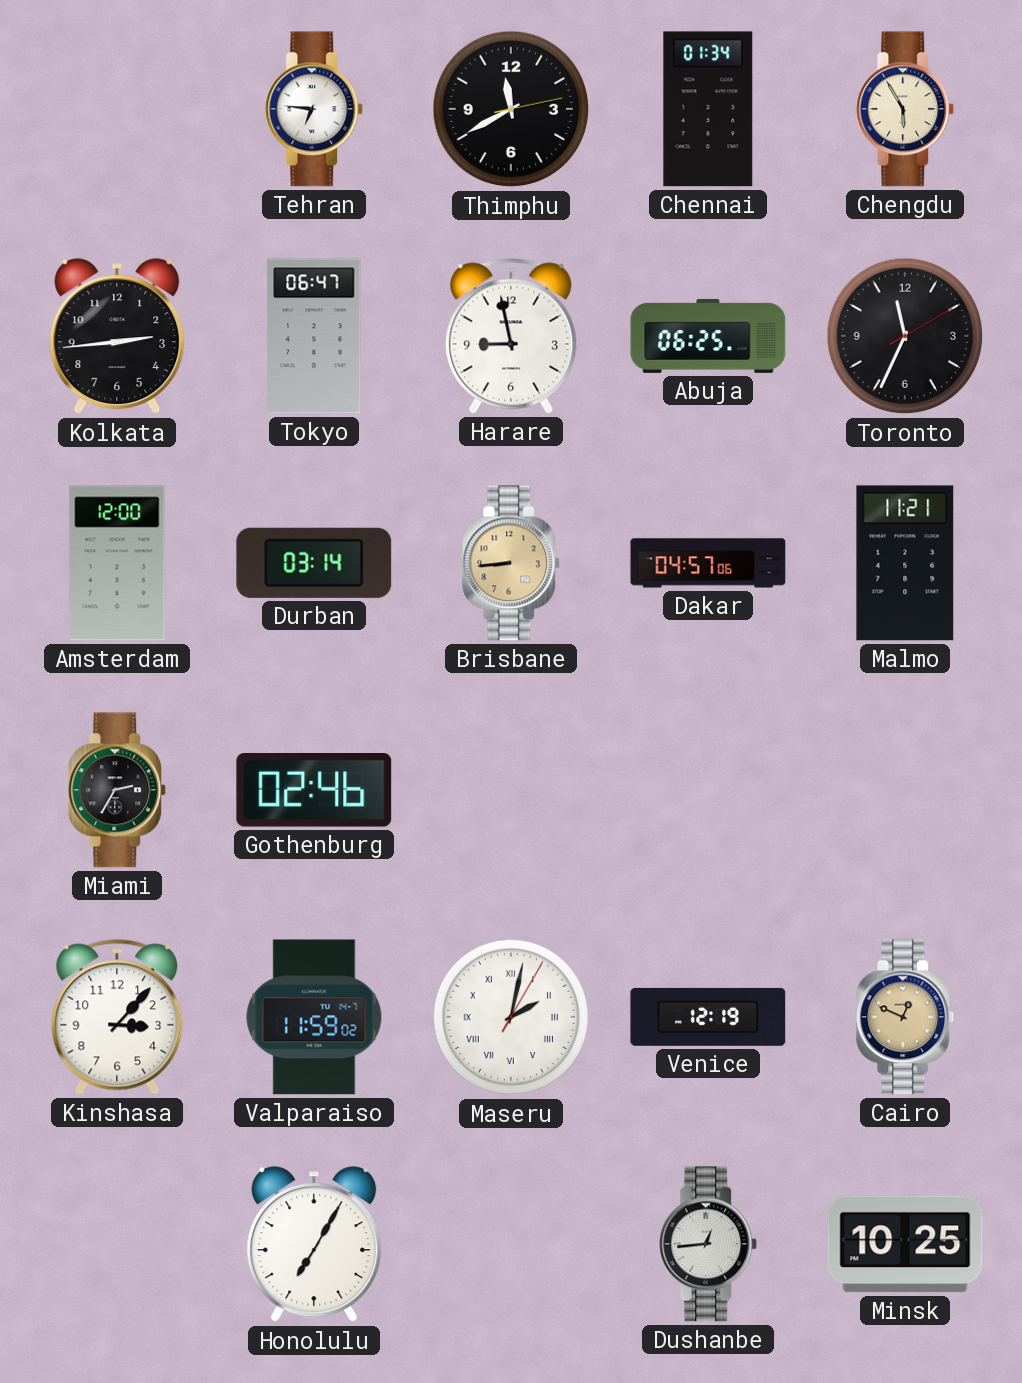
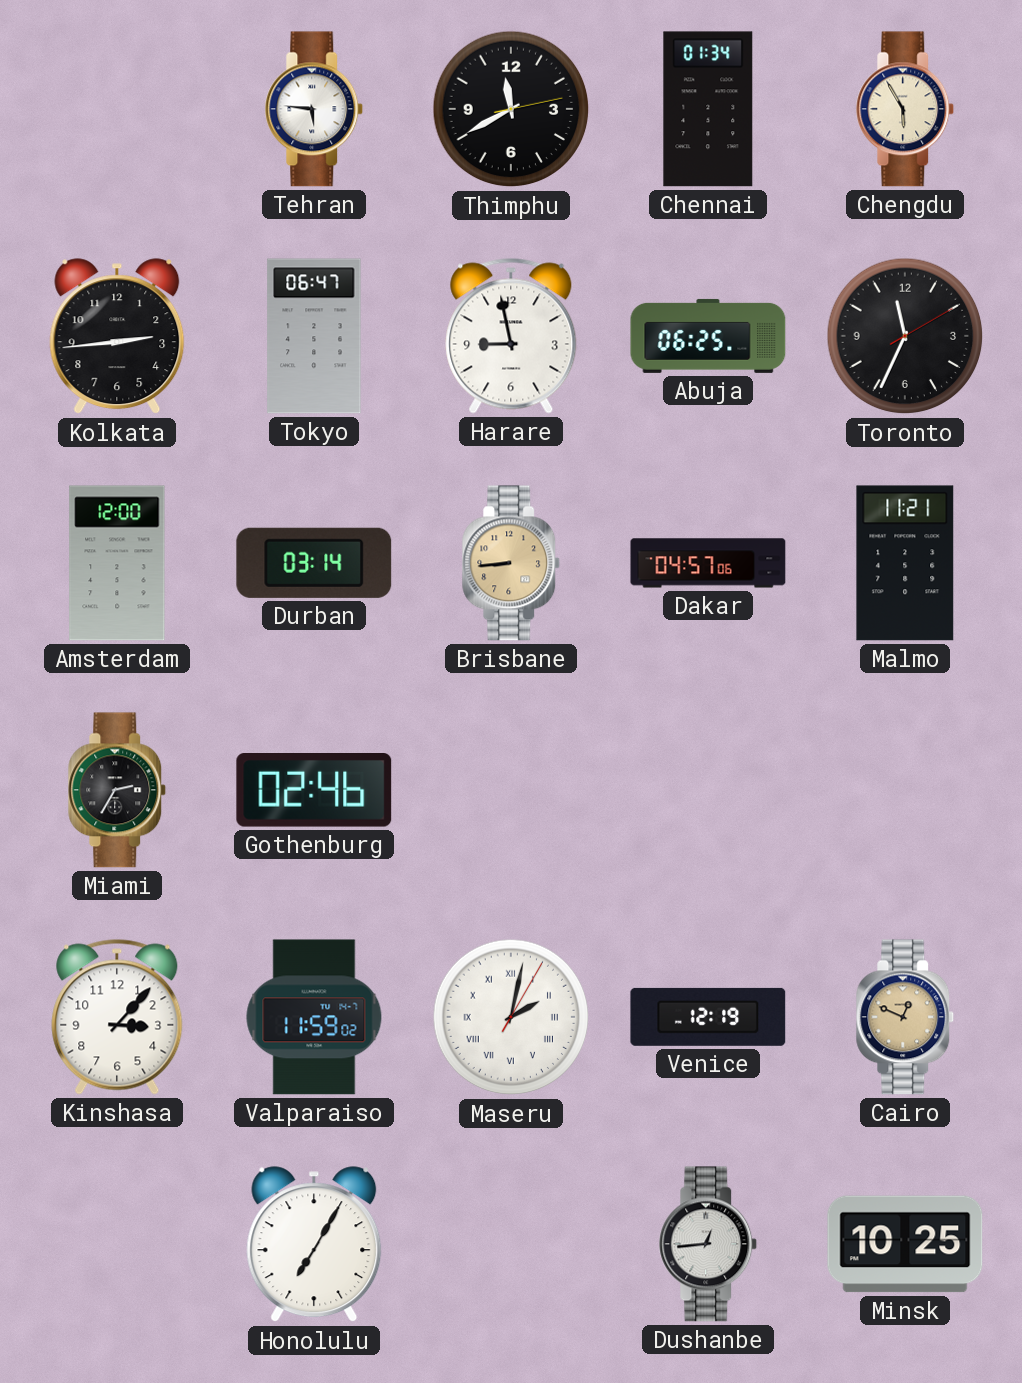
Tehran: 6:46 -> 5:46 (314, 109)
